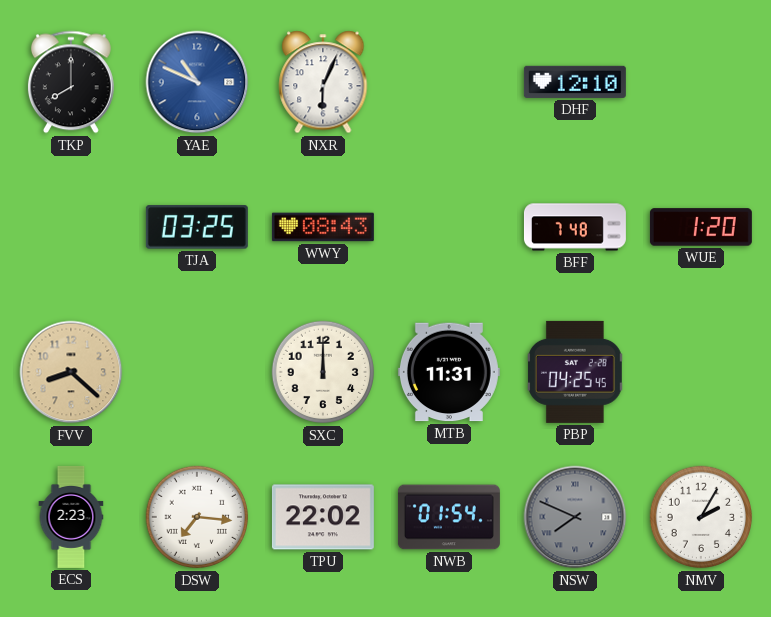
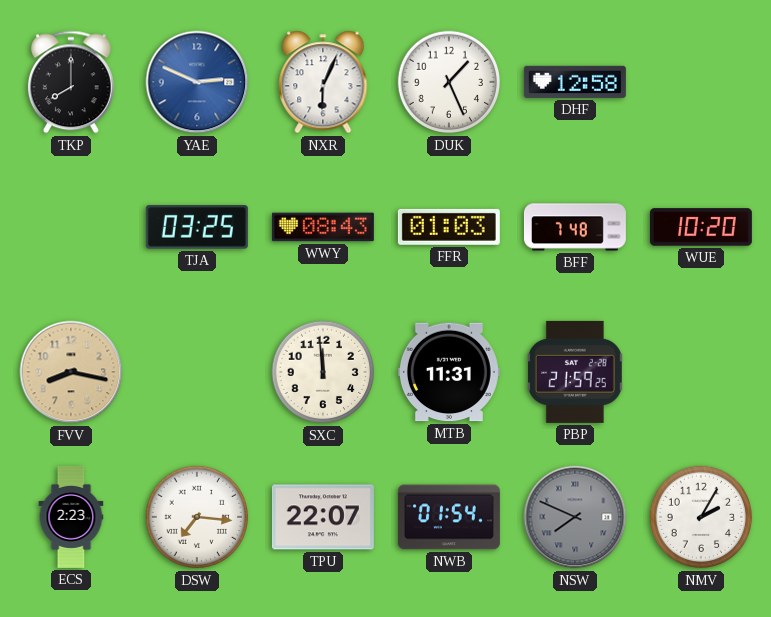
YAE: 10:49 -> 2:49 (197, 82)
DUK: none -> 1:26 (449, 82)
DHF: 12:10 -> 12:58 (575, 82)
FFR: none -> 01:03 (449, 227)
WUE: 1:20 -> 10:20 (701, 227)
FVV: 8:22 -> 8:17 (71, 372)
SXC: 12:00 -> 11:59 (323, 372)
PBP: 04:25 -> 21:59 (575, 372)
TPU: 22:02 -> 22:07 (323, 517)
